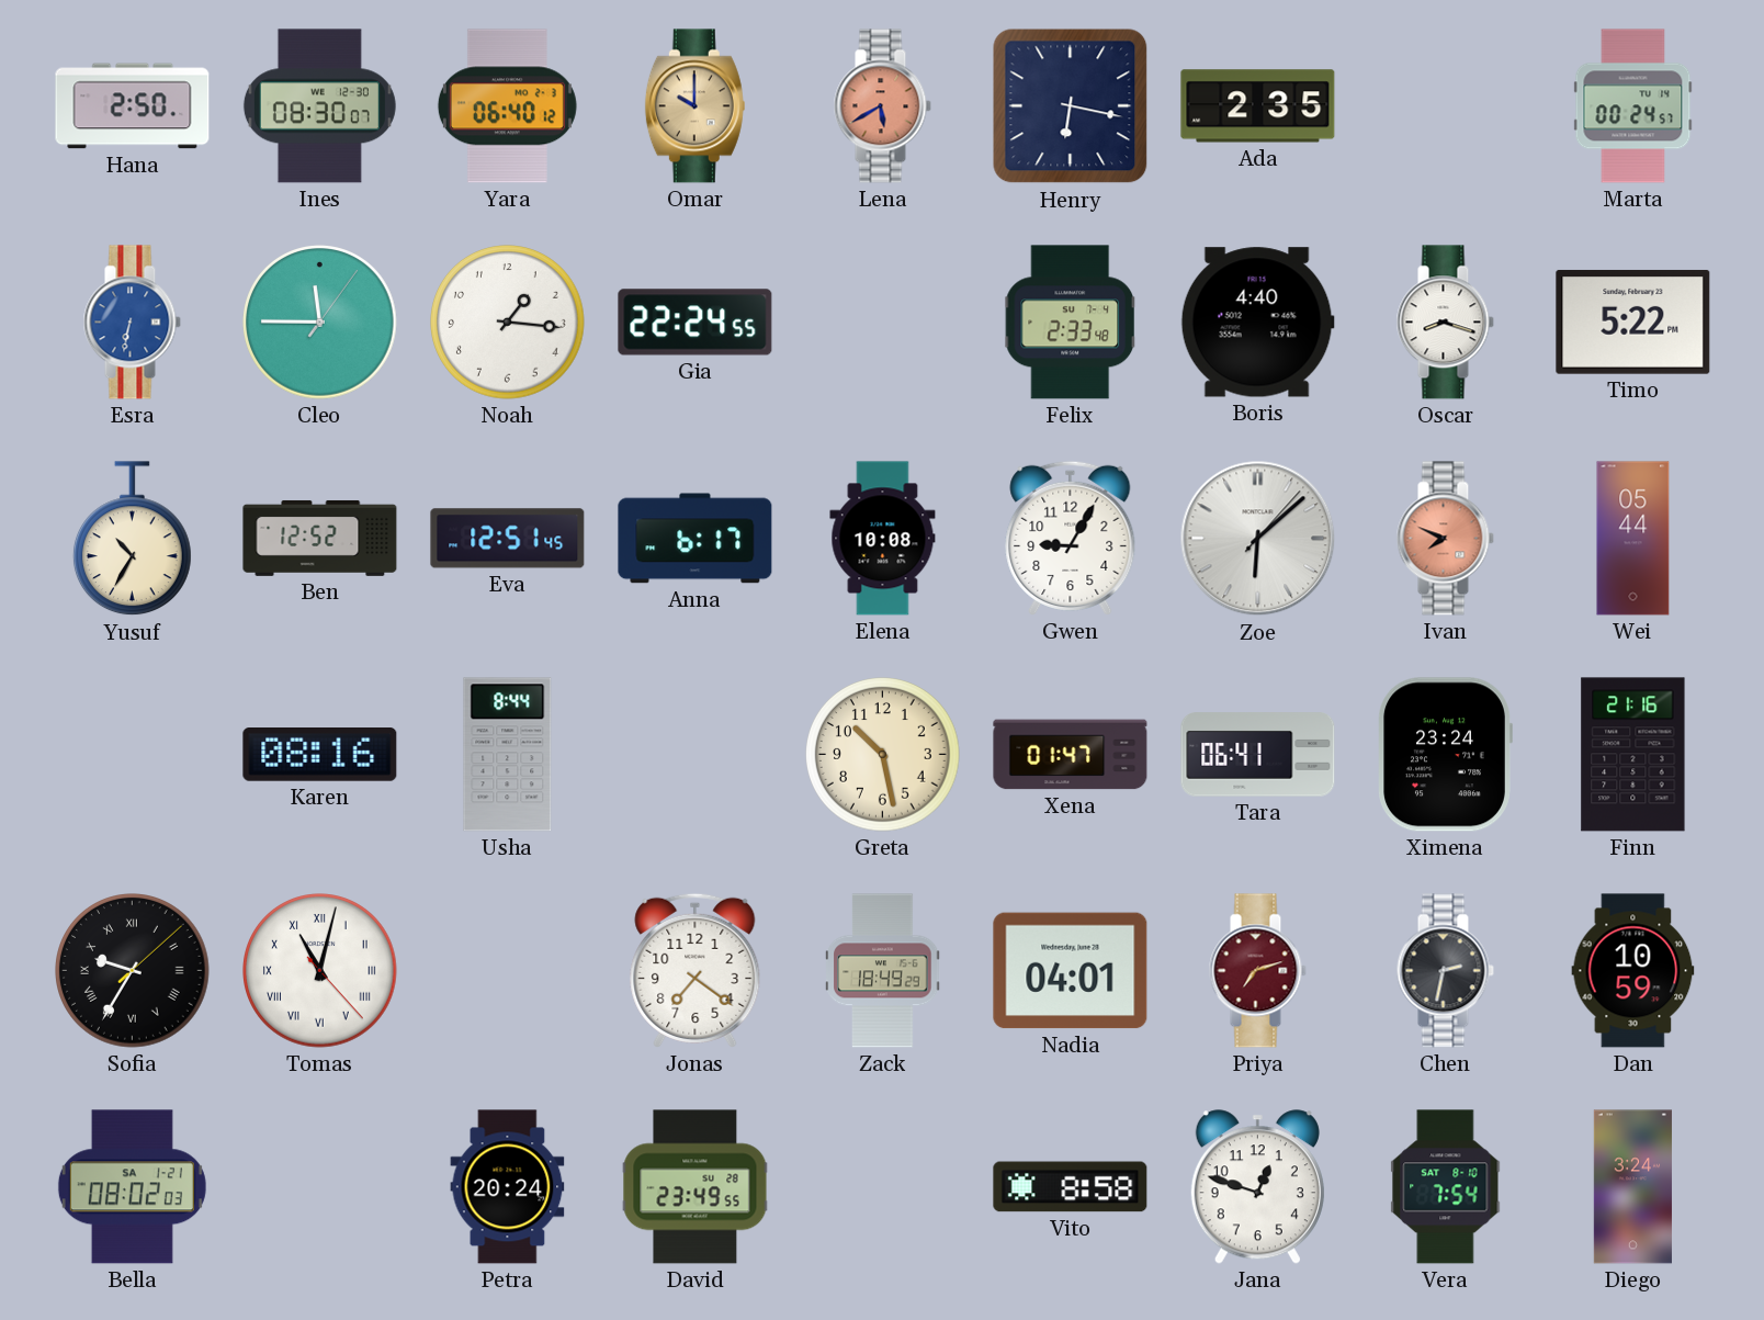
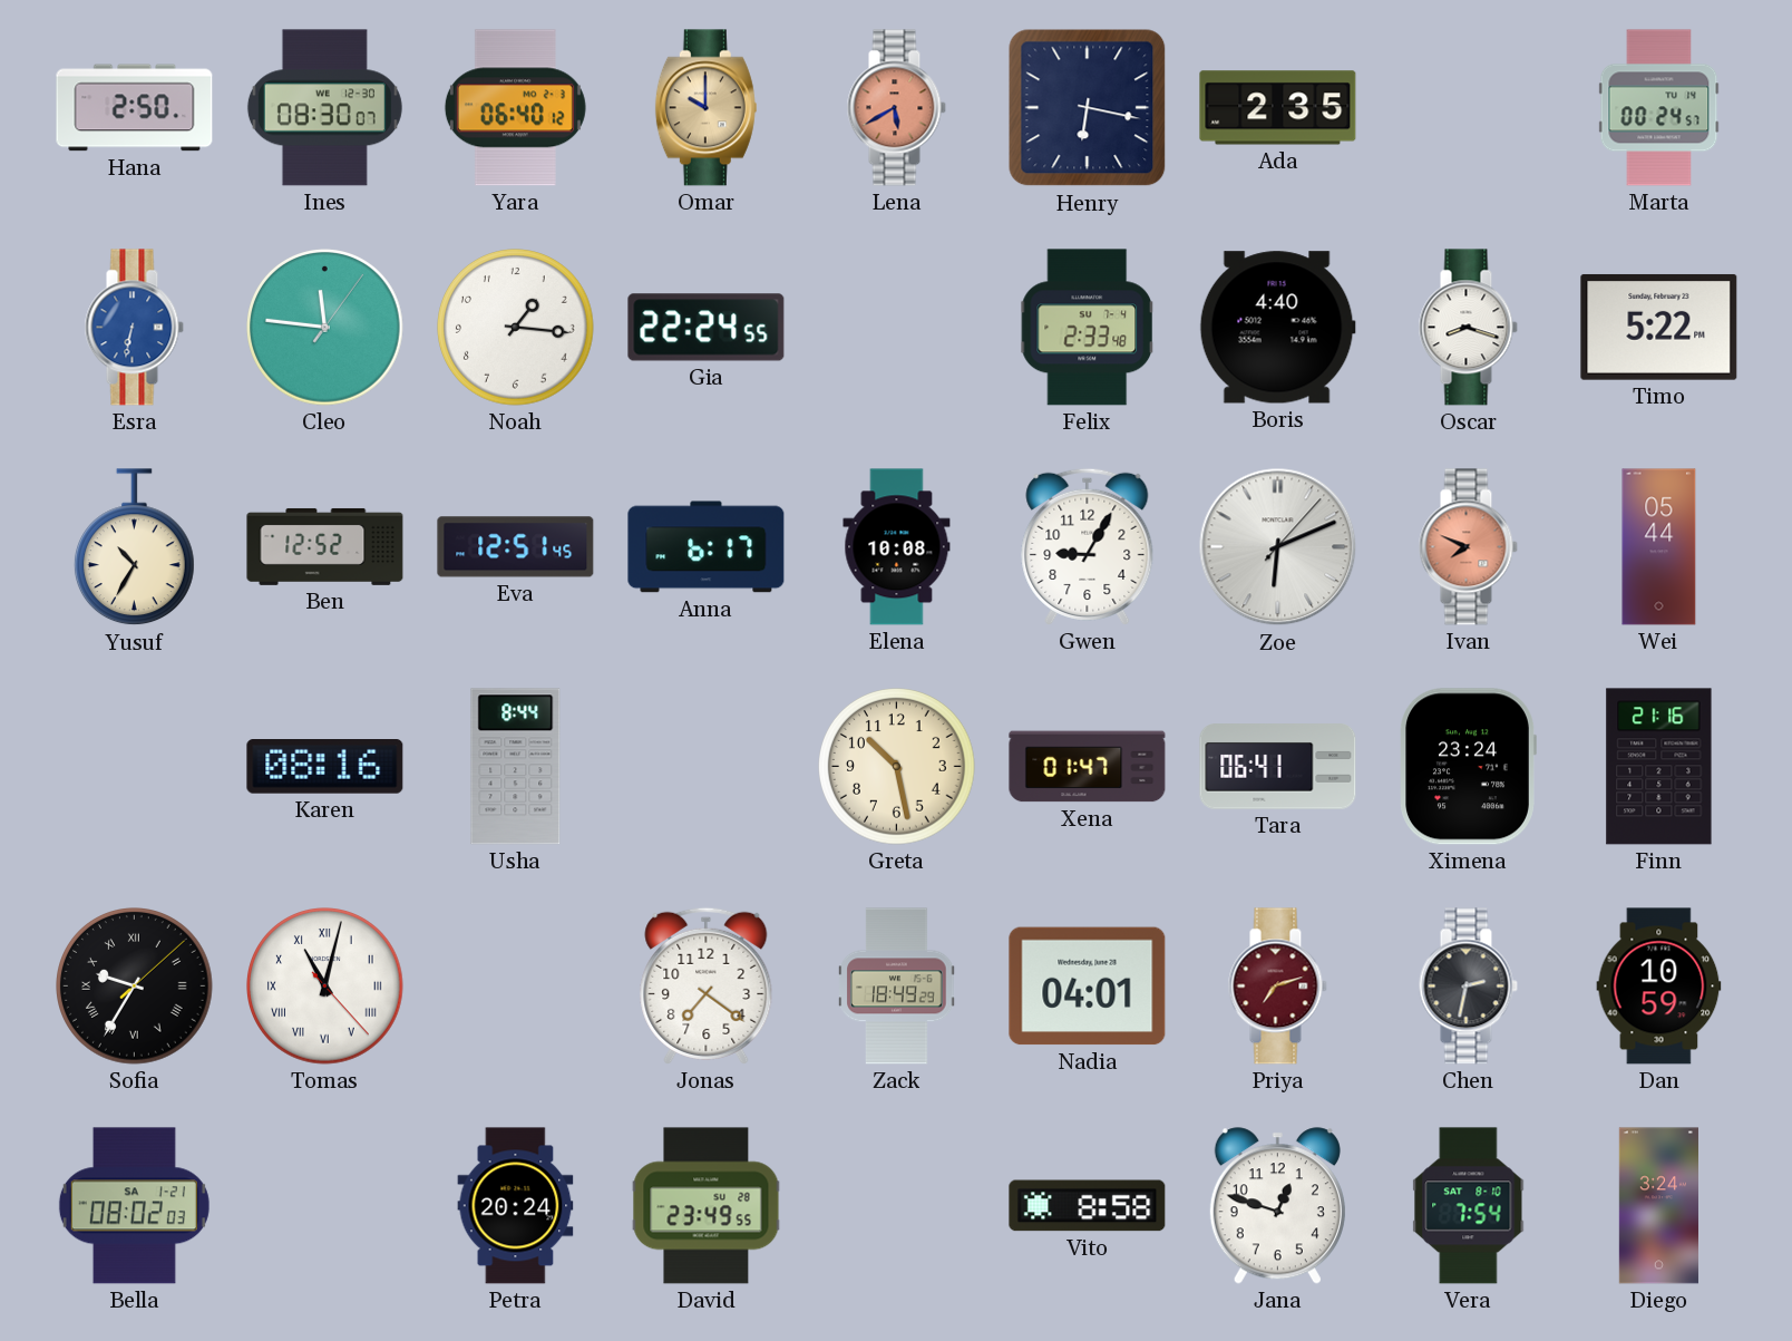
Cleo: 11:45 -> 11:46 (325, 328)
Zoe: 6:08 -> 6:11 (1278, 547)
